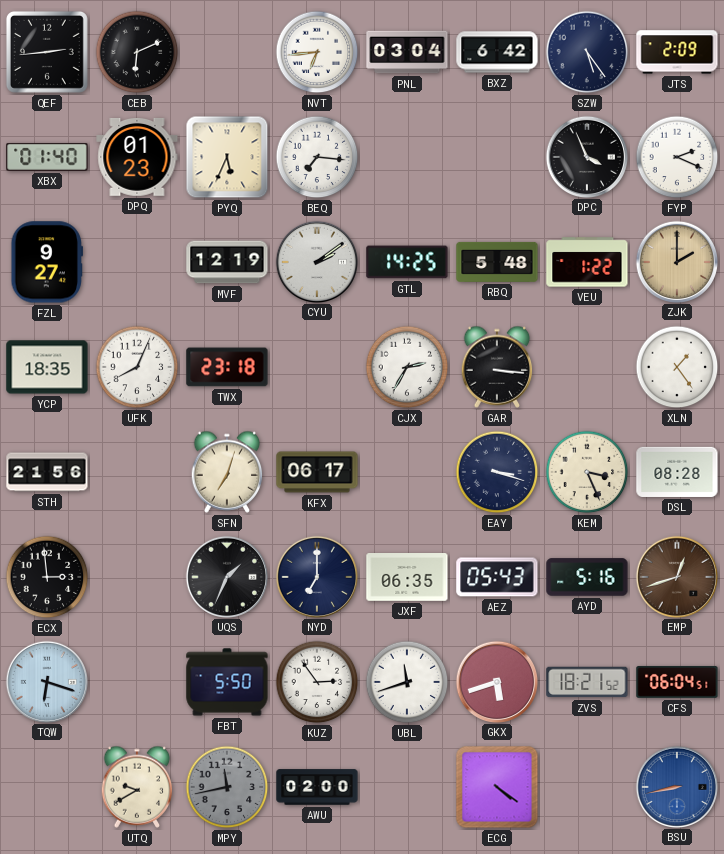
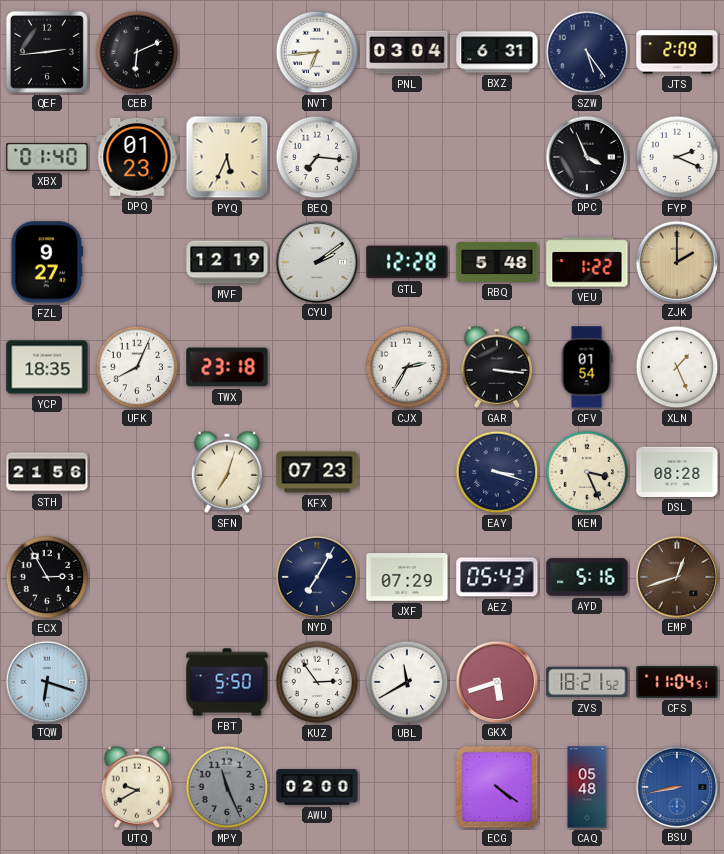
BXZ: 6:42 -> 6:31 (497, 52)
GTL: 14:25 -> 12:28 (407, 262)
CFV: none -> 01:54 (587, 367)
XLN: 1:24 -> 1:26 (677, 367)
KFX: 06:17 -> 07:23 (317, 472)
ECX: 2:59 -> 2:55 (47, 577)
UQS: 1:34 -> none (226, 576)
NYD: 7:00 -> 7:05 (316, 576)
JXF: 06:35 -> 07:29 (407, 577)
UBL: 11:42 -> 11:40 (407, 682)
CFS: 06:04 -> 11:04 (677, 682)
MPY: 11:43 -> 11:26 (227, 787)
CAQ: none -> 05:48 (587, 787)
